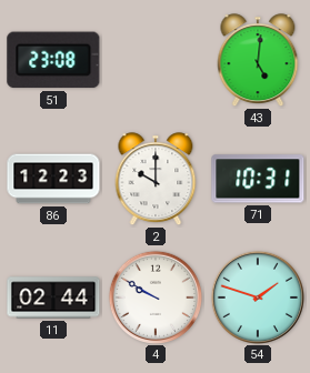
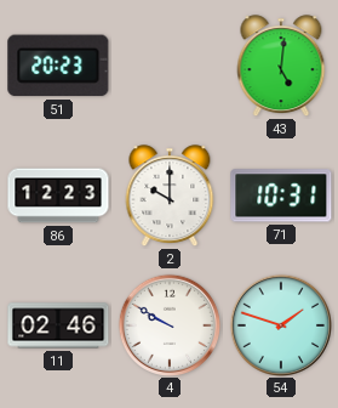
51: 23:08 -> 20:23 (58, 66)
11: 02:44 -> 02:46 (58, 325)
